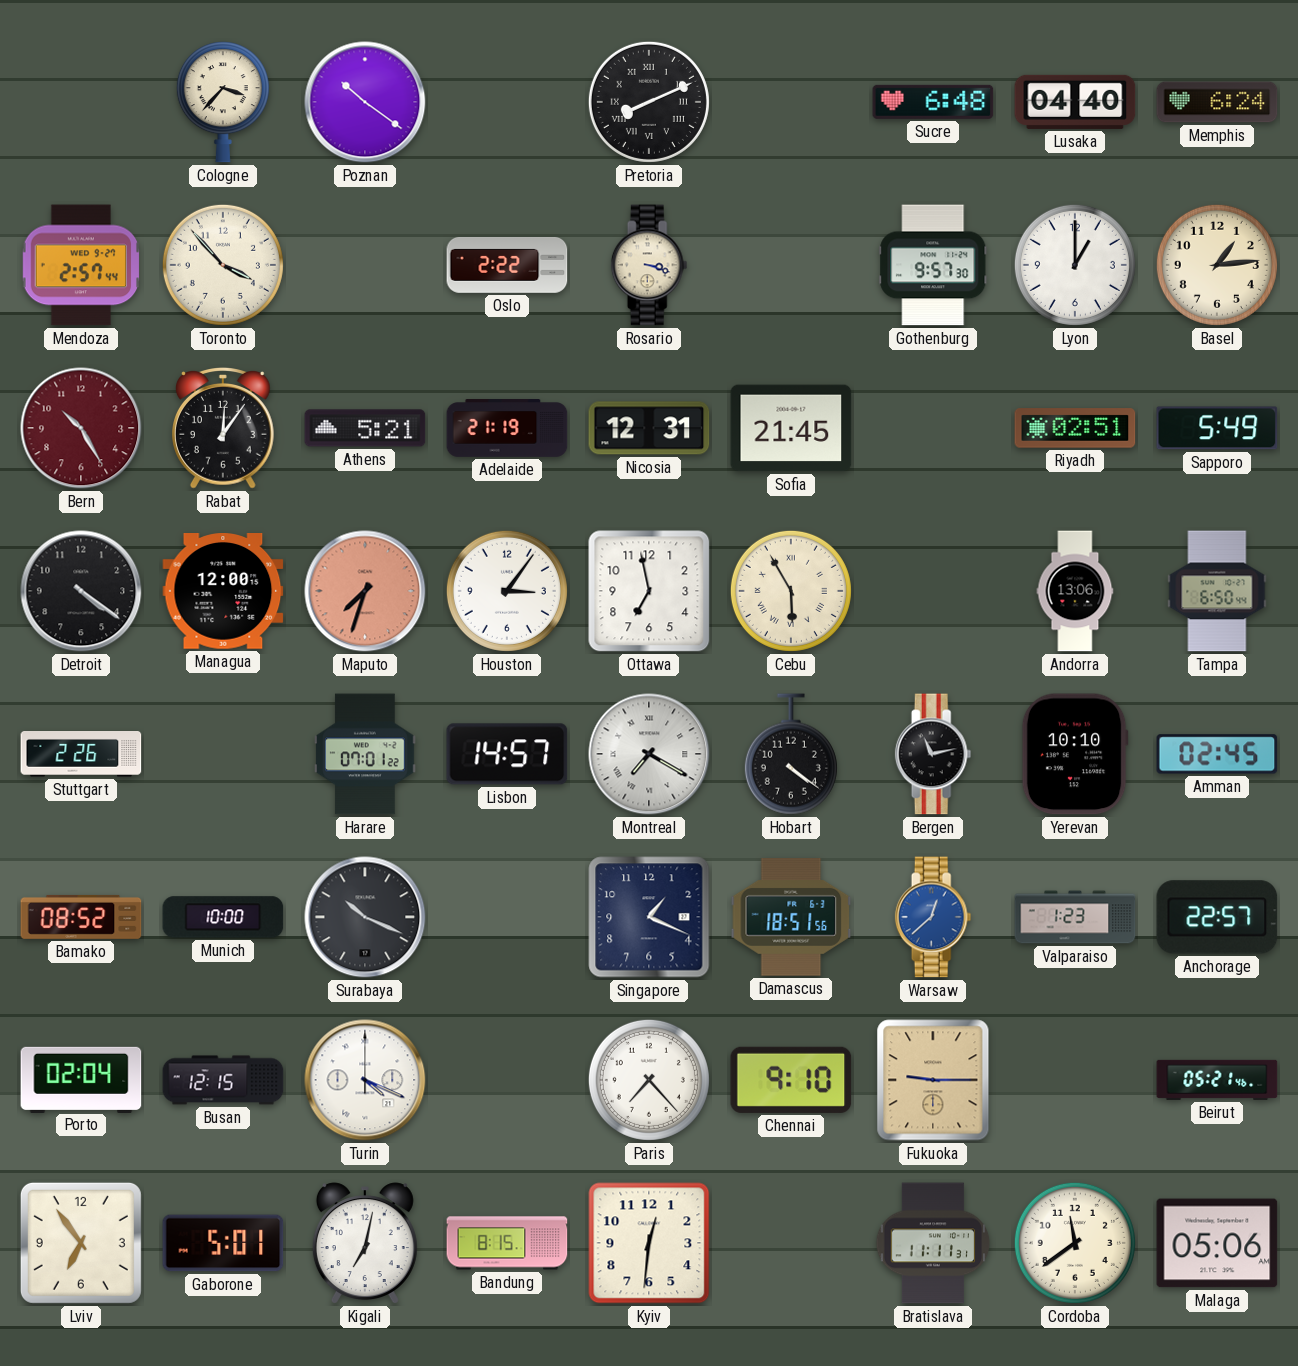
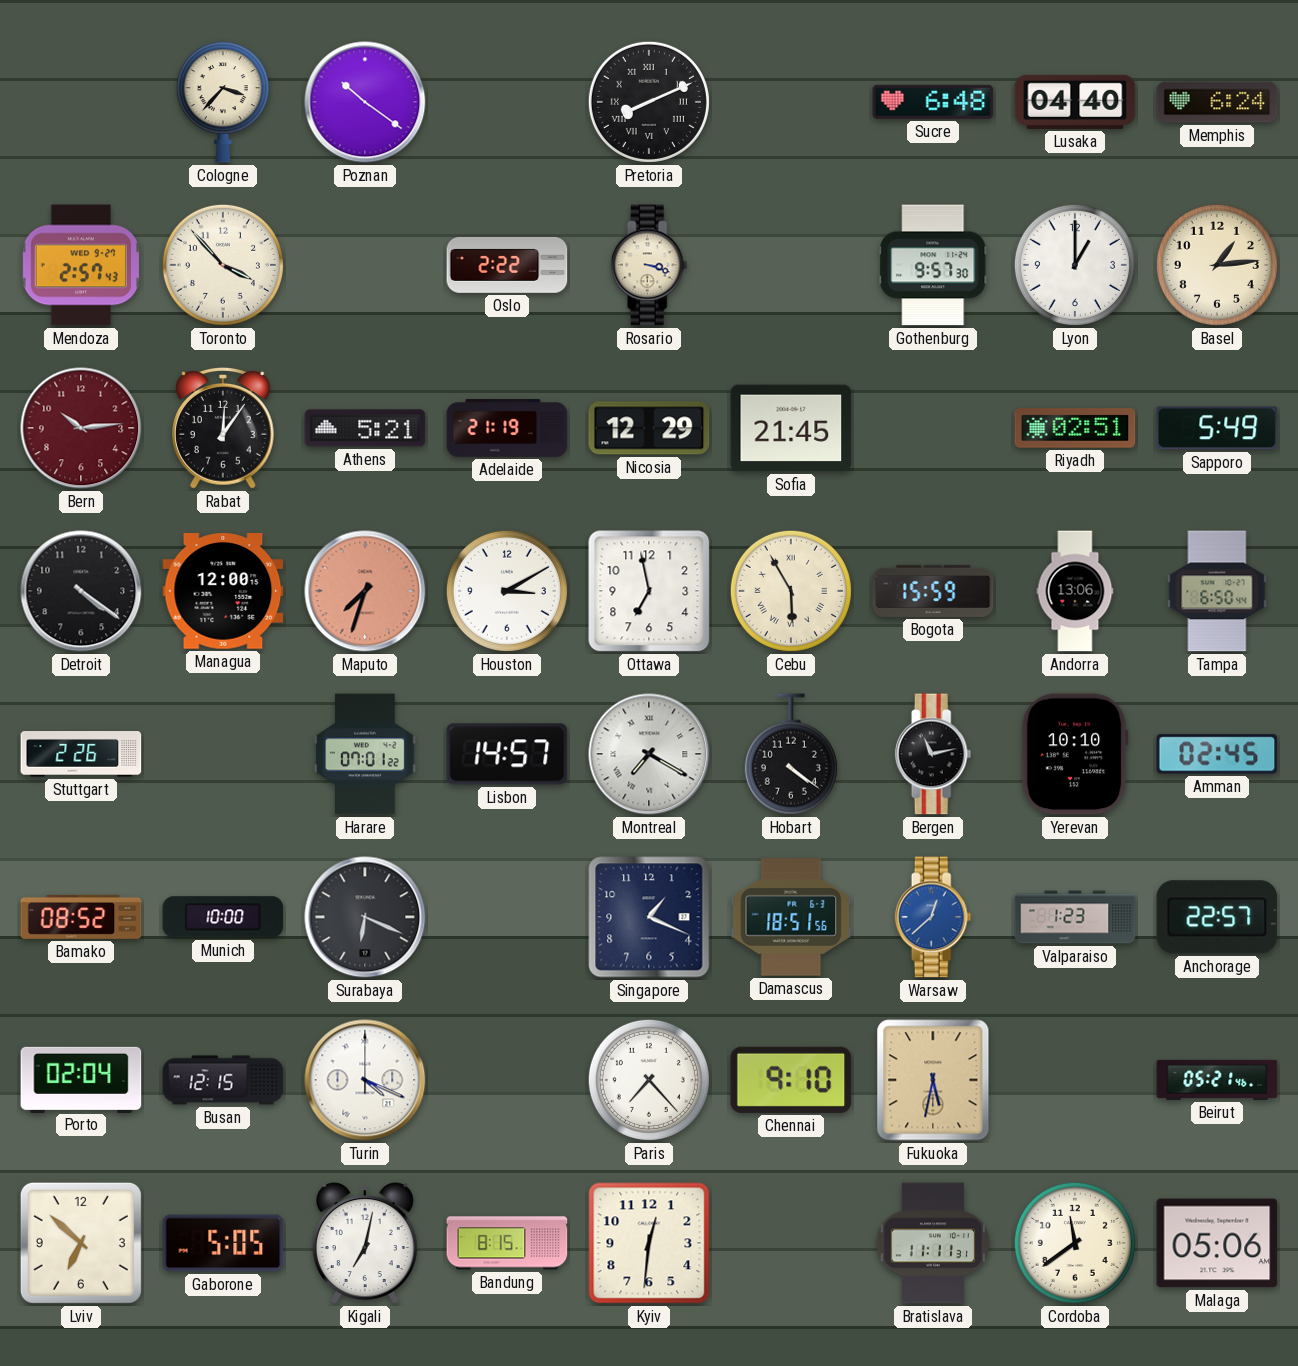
Mendoza: 2:57:44 -> 2:57:43 (80, 265)
Bern: 10:25 -> 10:14 (81, 428)
Nicosia: 12:31 -> 12:29 (649, 428)
Houston: 3:06 -> 3:10 (507, 591)
Bogota: none -> 15:59 (933, 591)
Surabaya: 10:19 -> 6:19 (365, 917)
Fukuoka: 9:15 -> 5:32 (933, 1080)
Lviv: 6:54 -> 6:52 (81, 1243)
Gaborone: 5:01 -> 5:05 (223, 1243)
